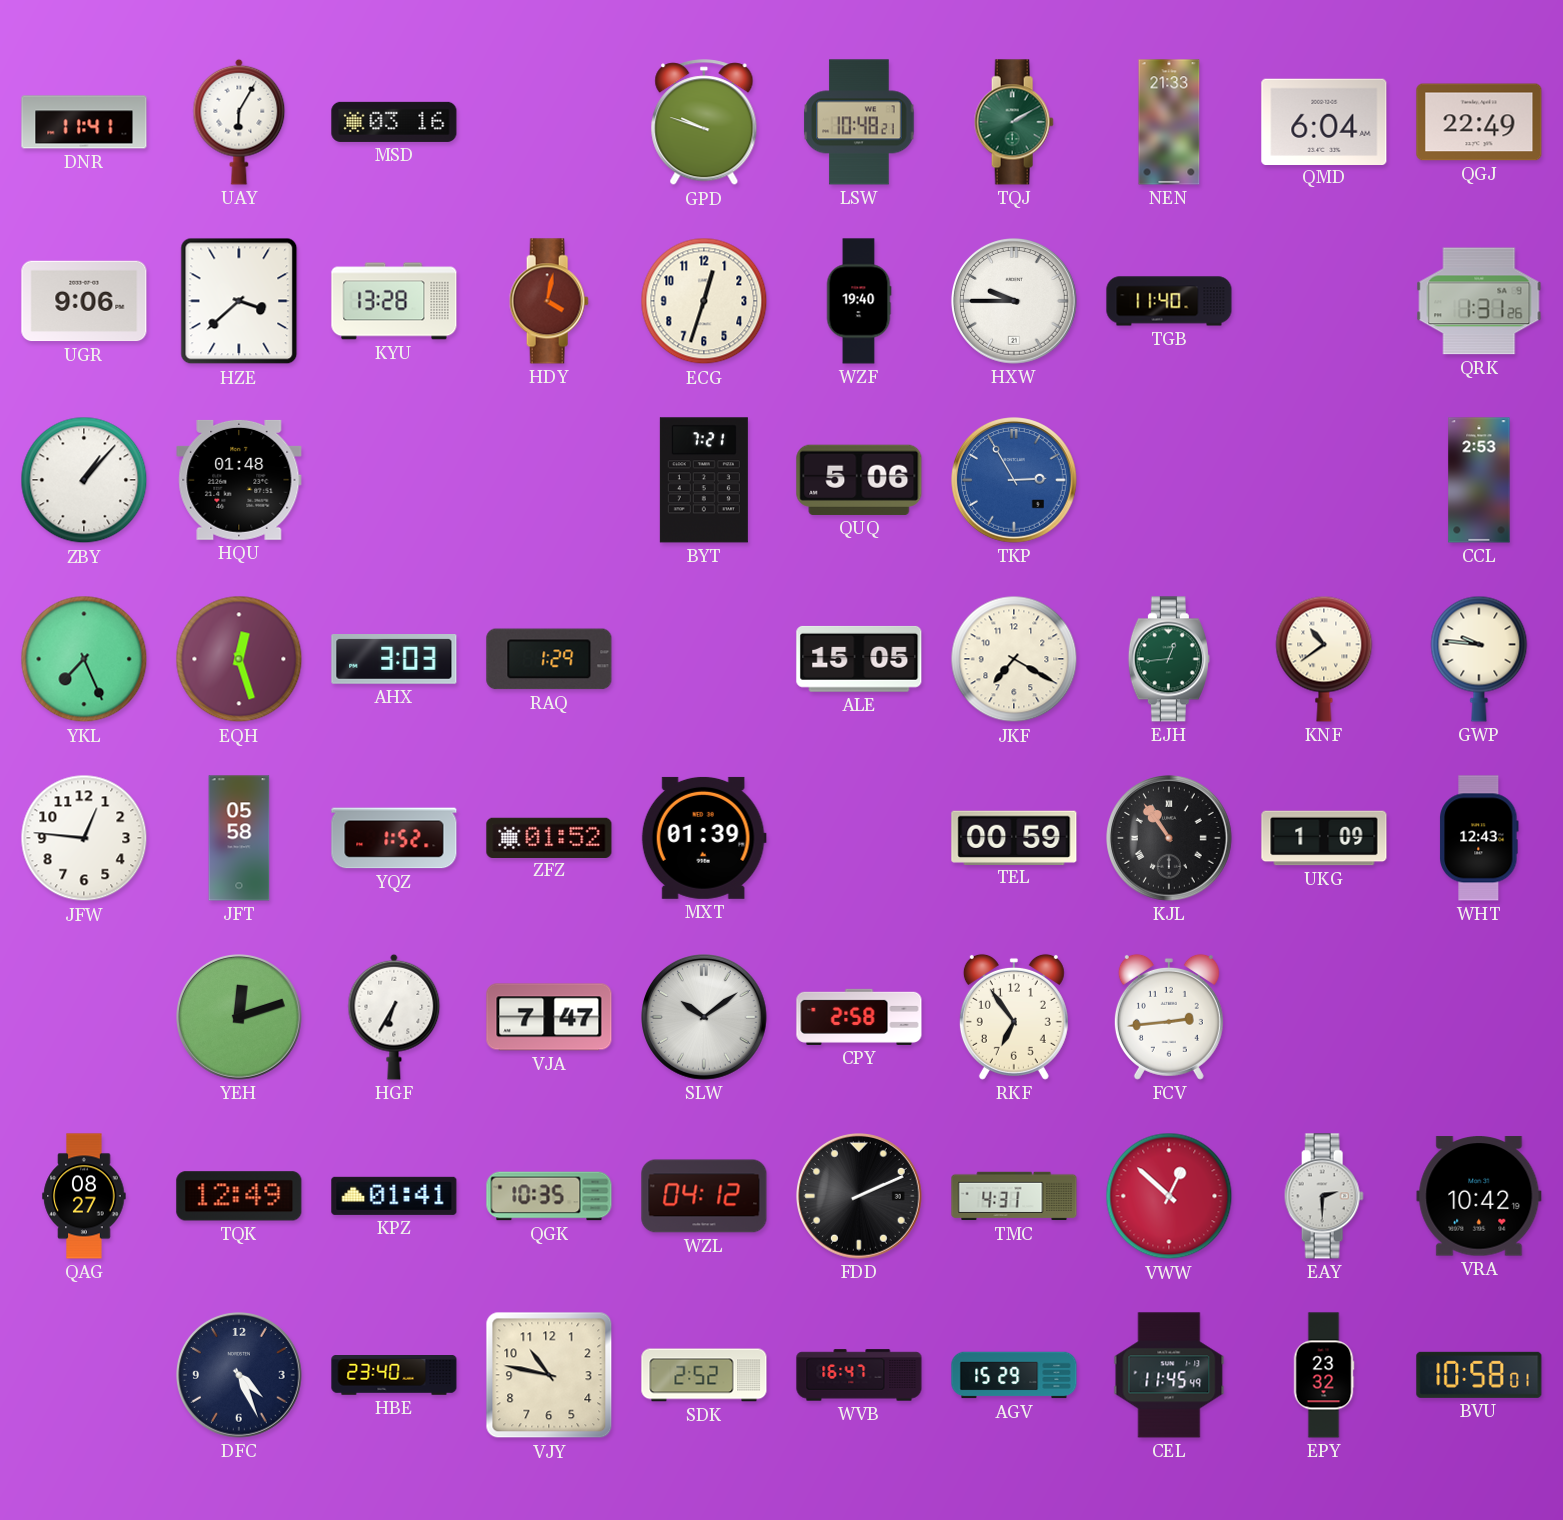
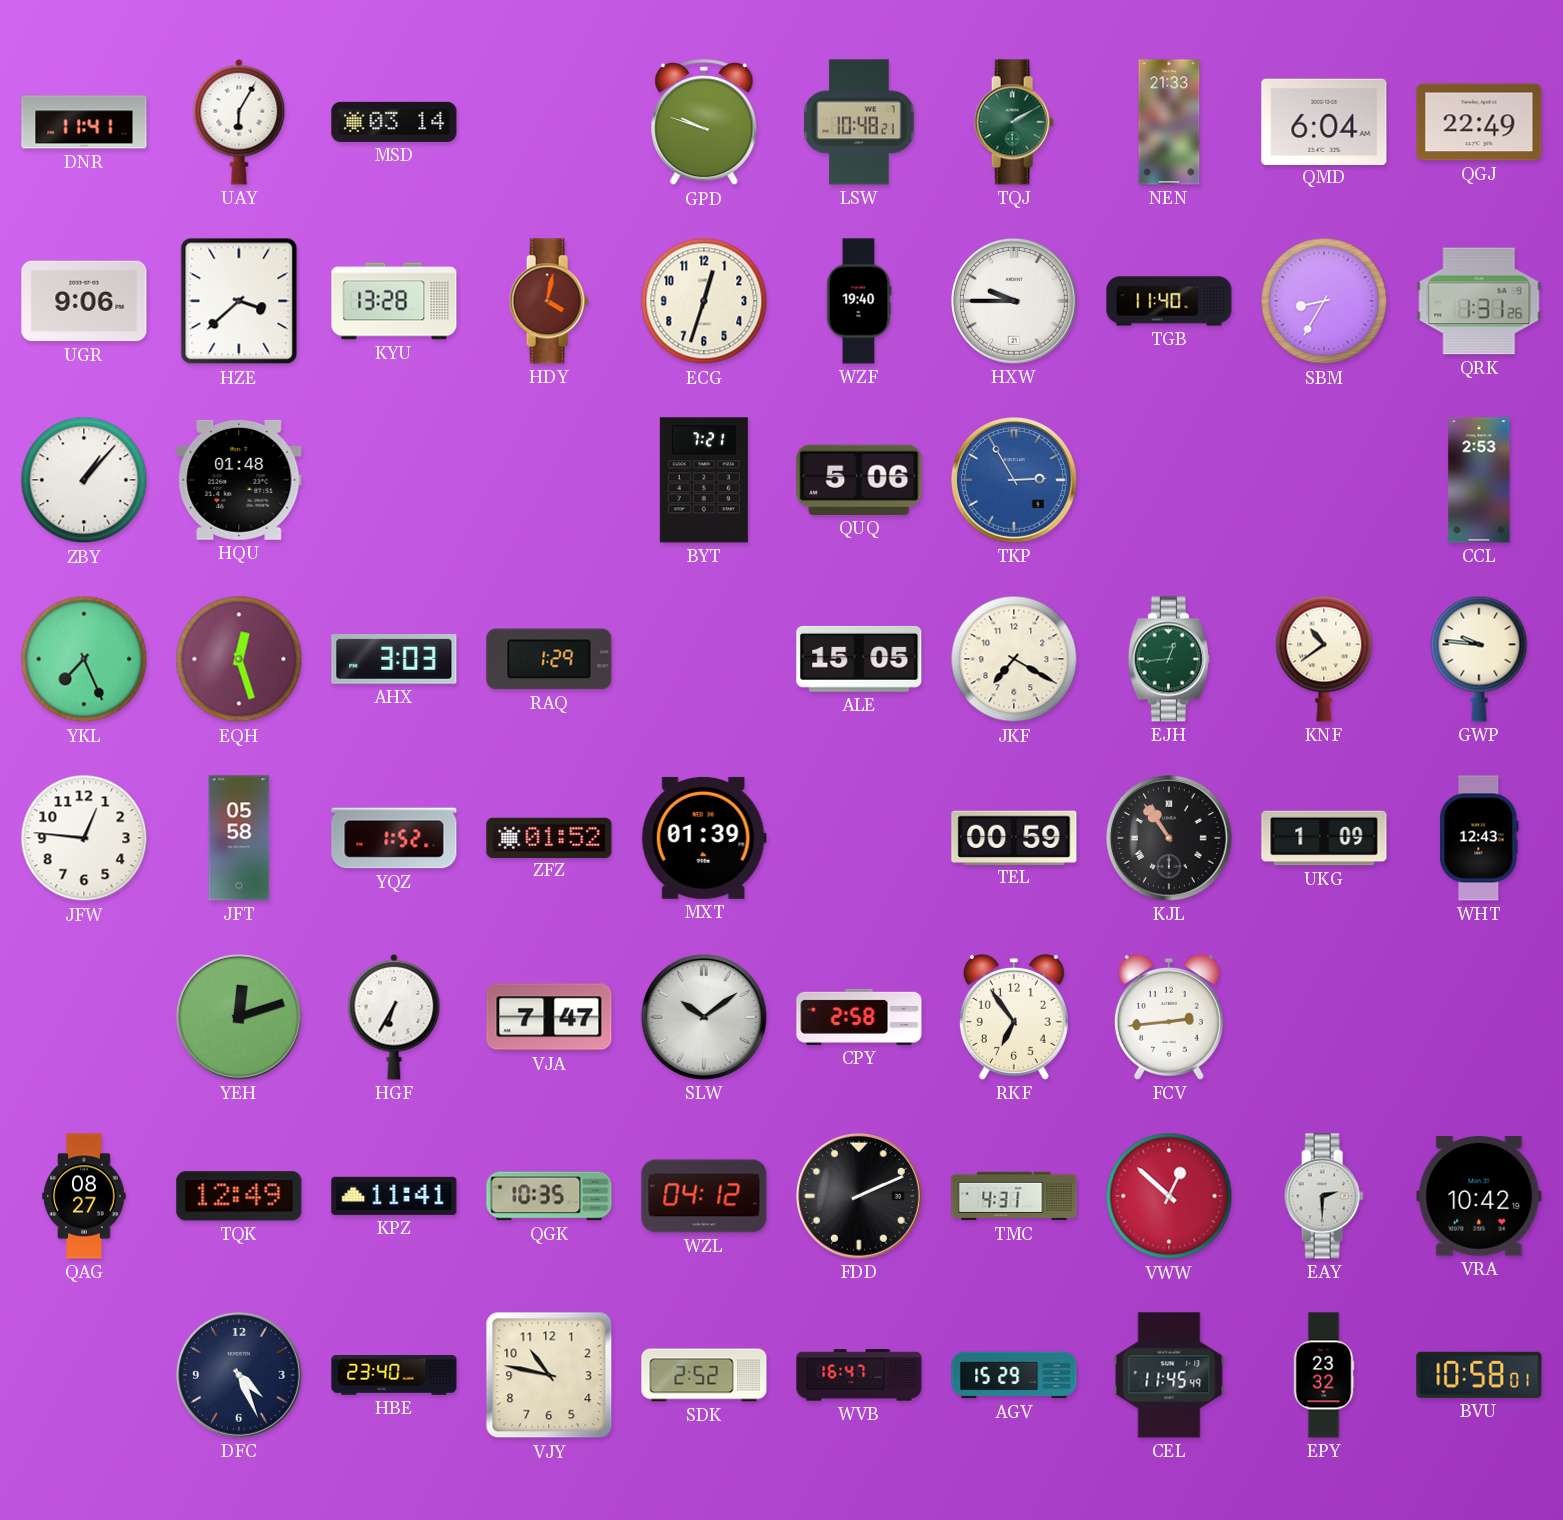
MSD: 03:16 -> 03:14 (394, 122)
SBM: none -> 8:35 (1324, 301)
KPZ: 01:41 -> 11:41 (394, 1196)
